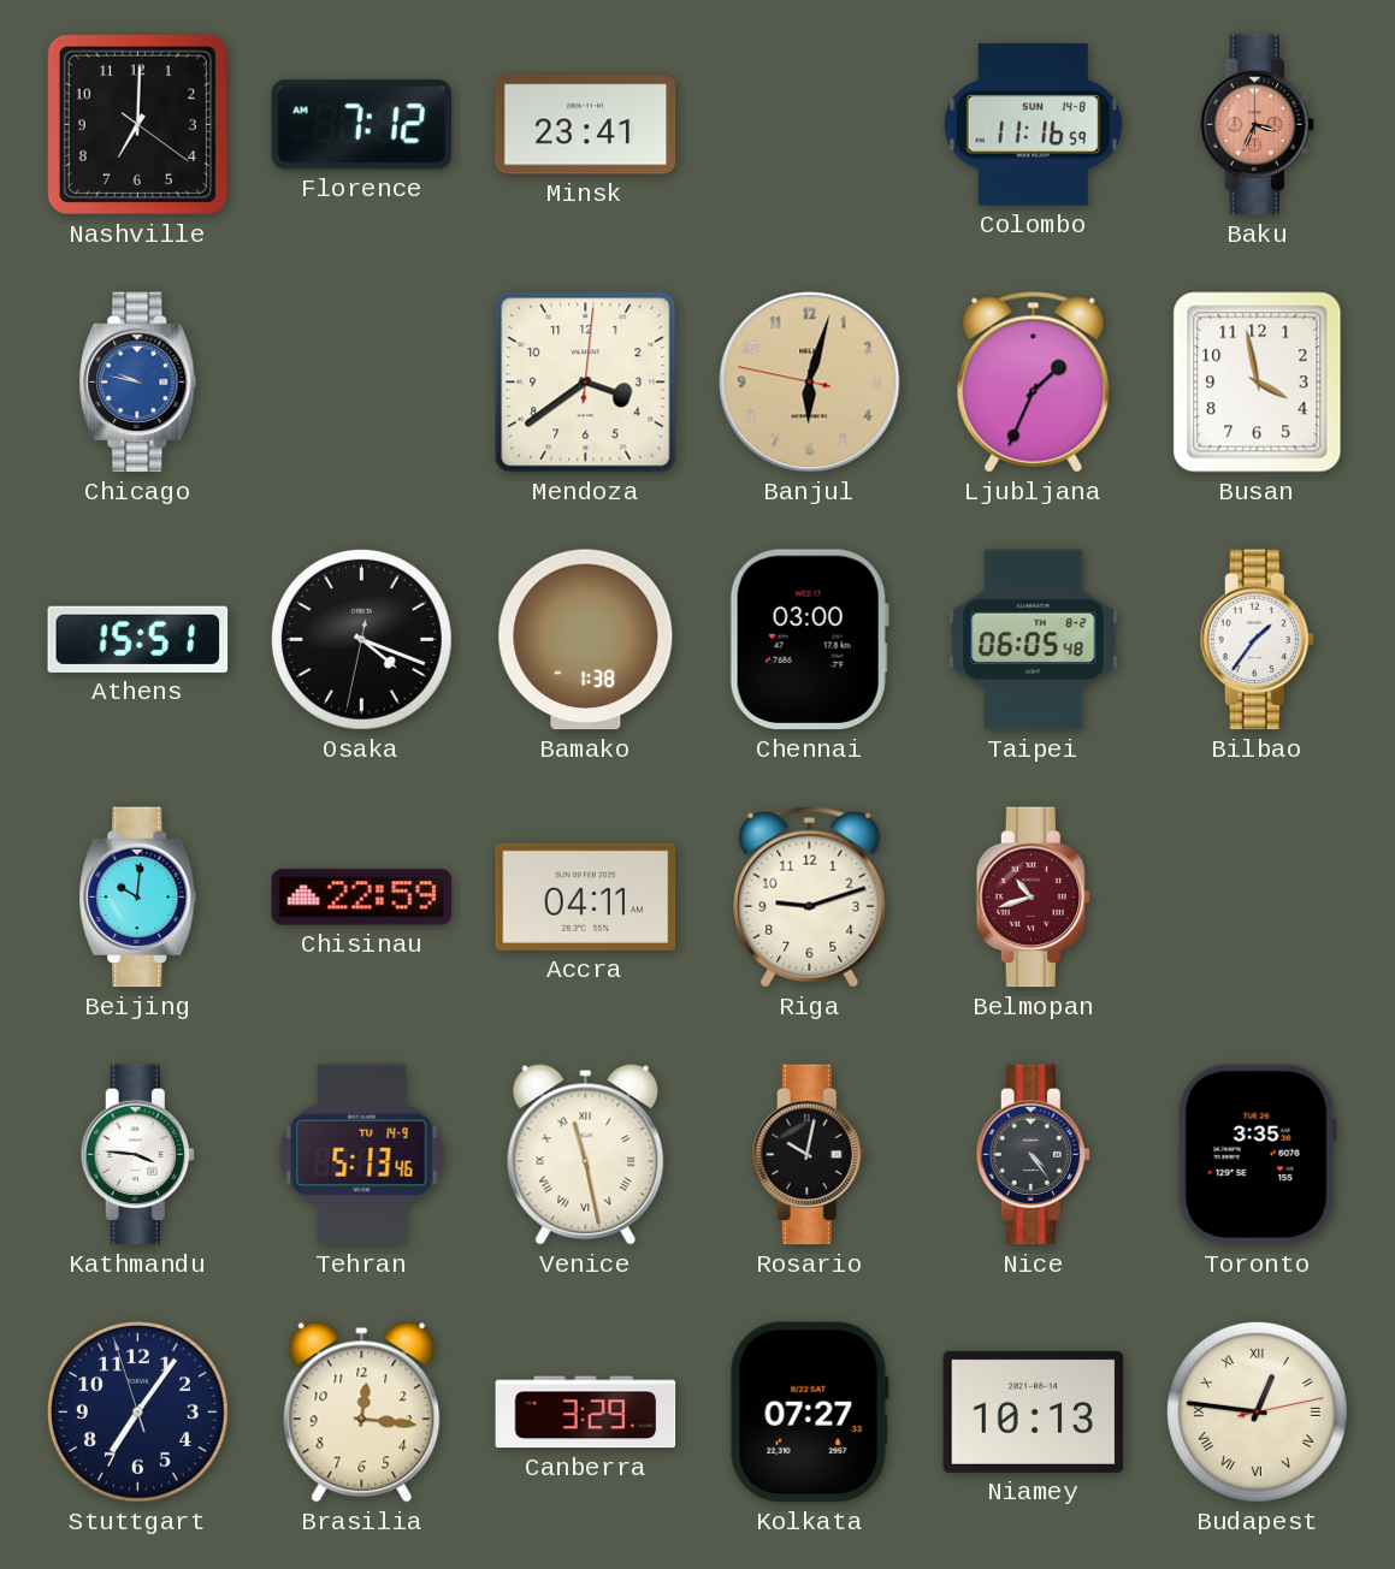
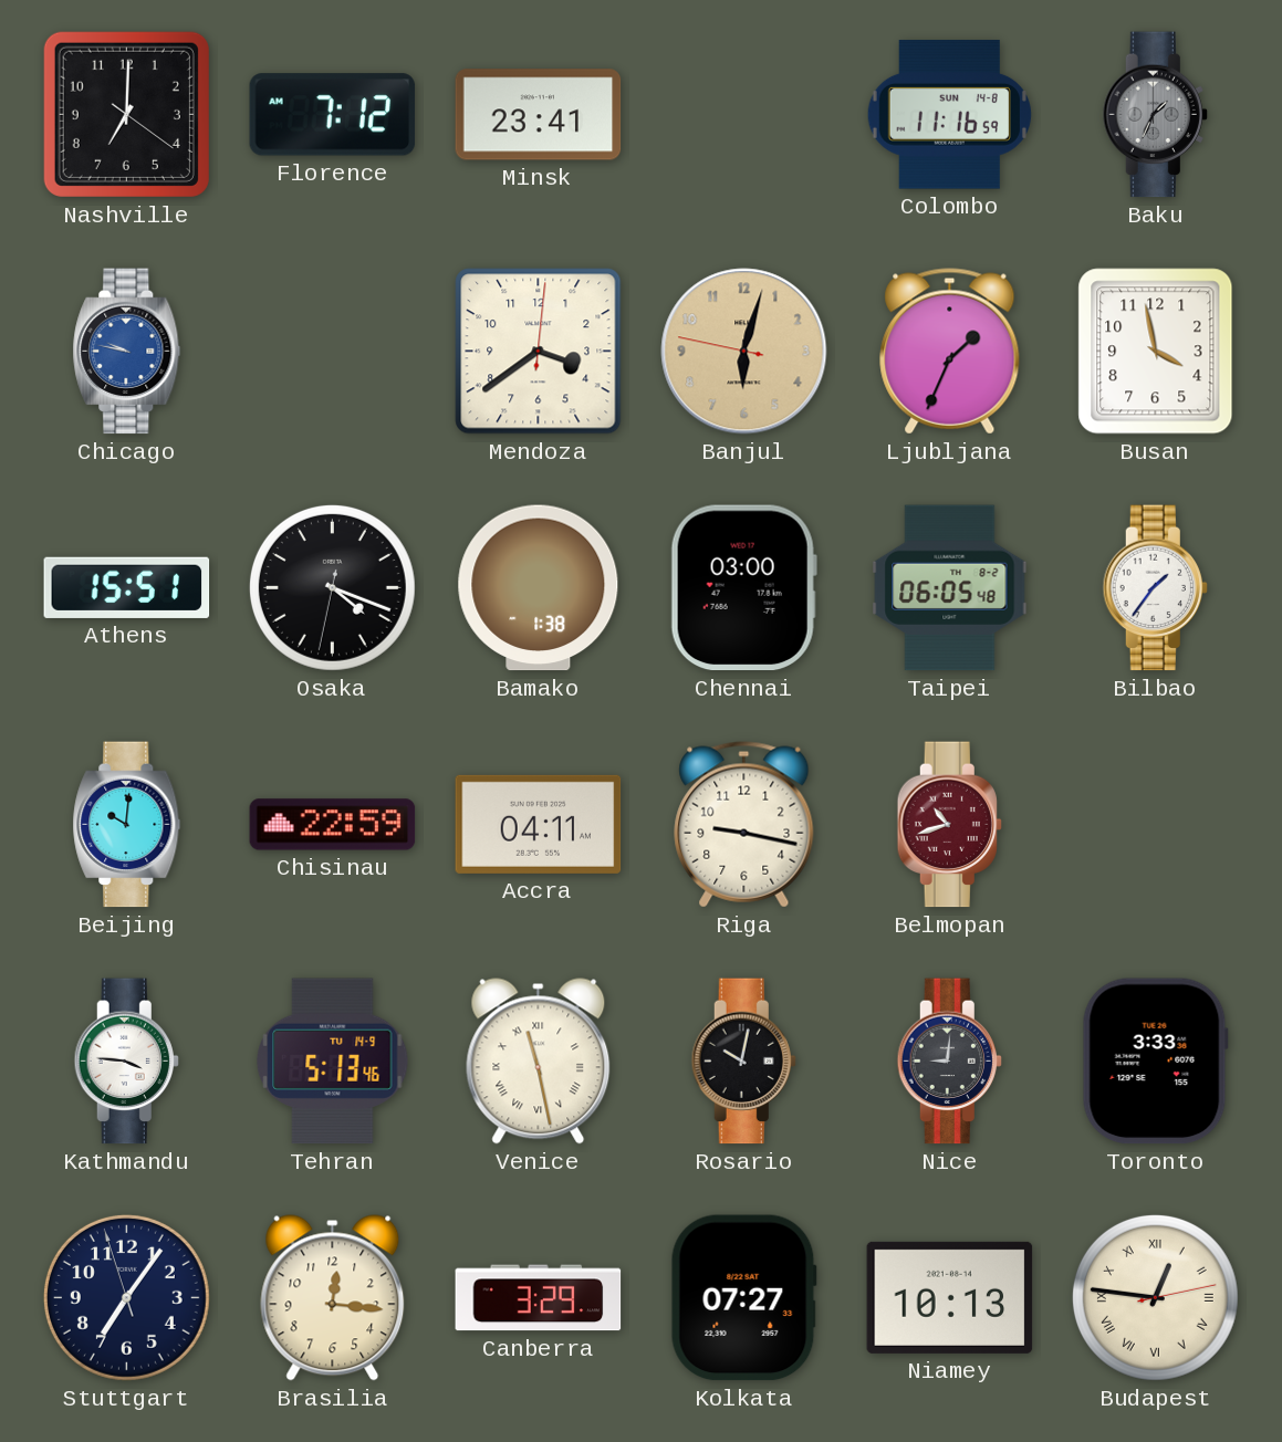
Baku: 3:34 -> 1:34 (1155, 115)
Baku dial: salmon -> grey (1155, 115)
Riga: 9:12 -> 9:17 (744, 825)
Nice: 4:24 -> 9:01 (949, 1062)
Toronto: 3:35 -> 3:33 (1155, 1062)
